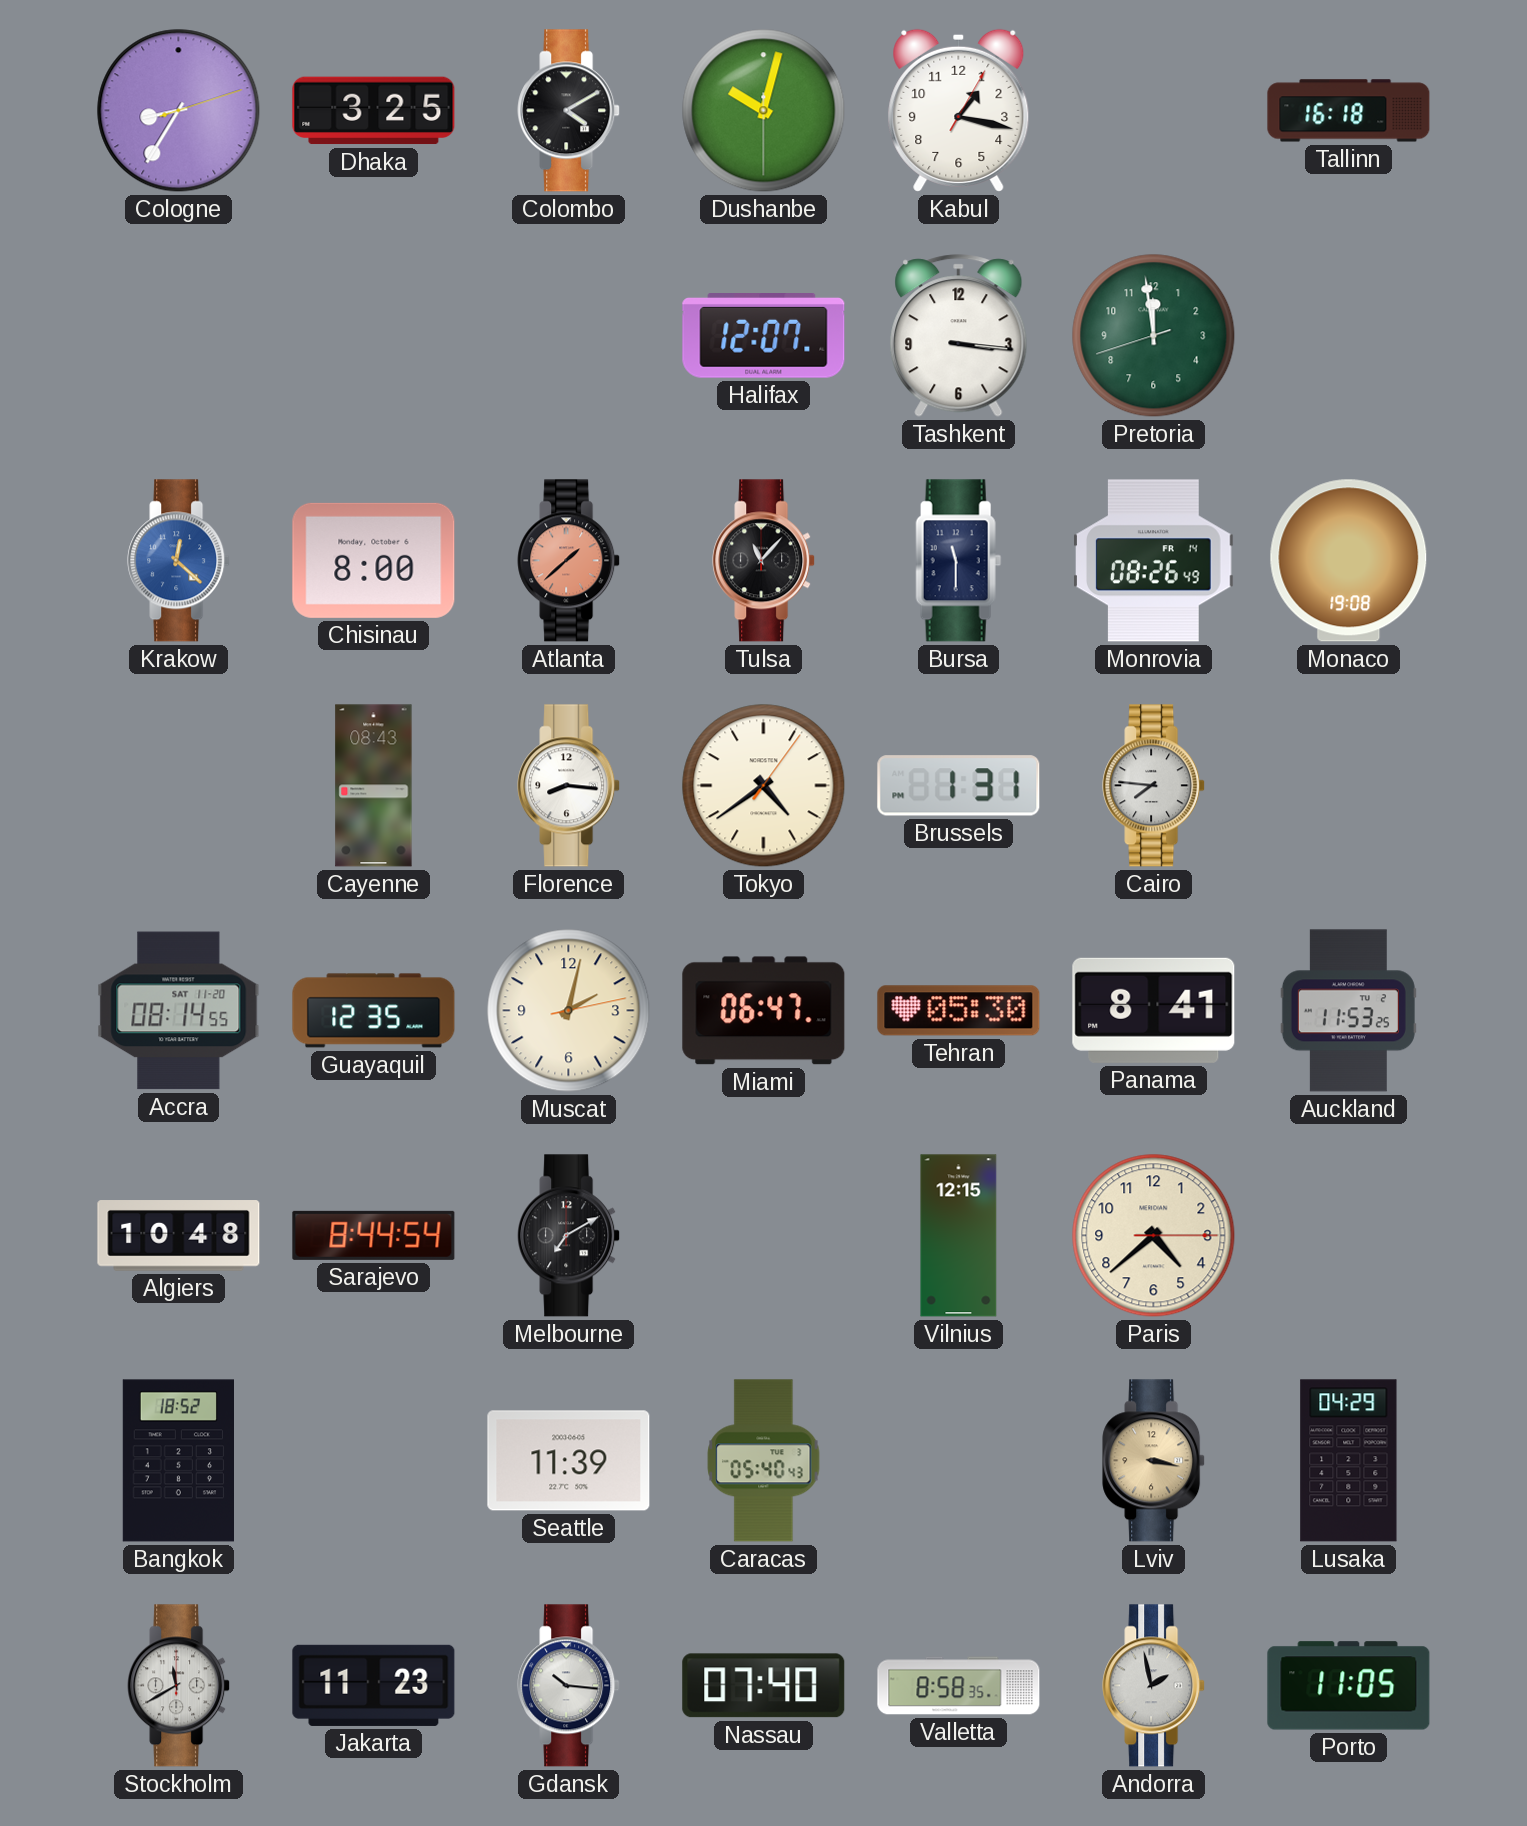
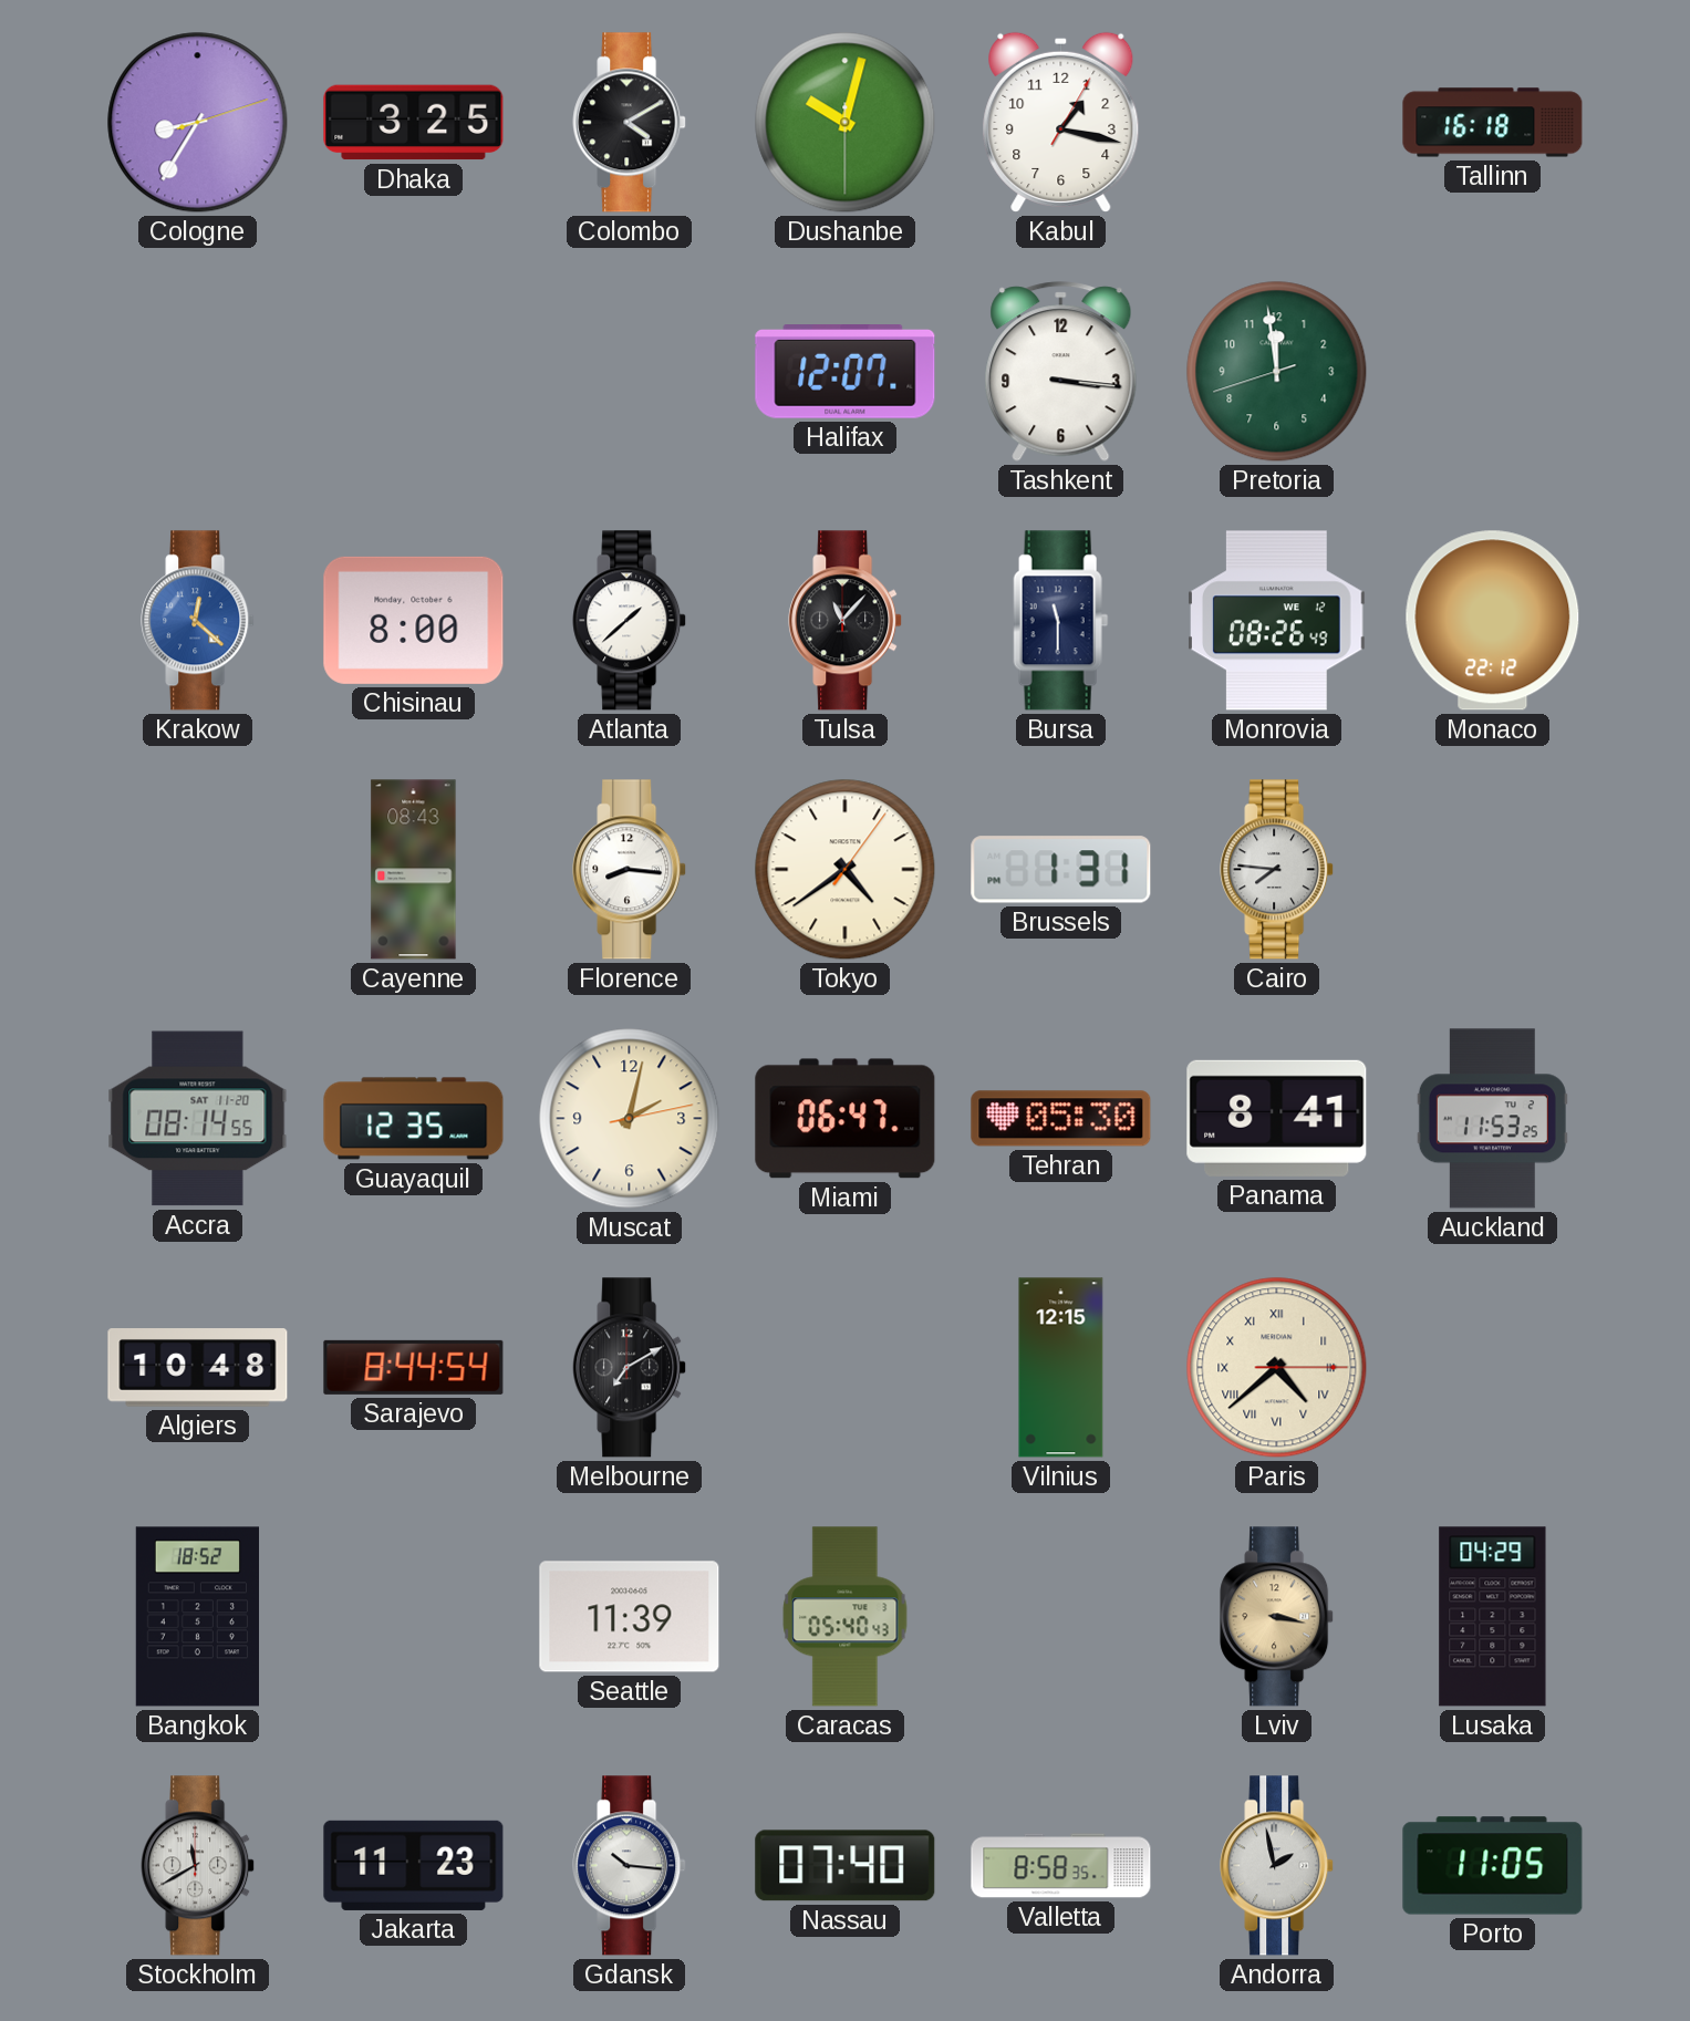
Atlanta dial: salmon -> white (630, 621)
Monrovia date: FR 14 -> WE 12 (1277, 621)
Monaco: 19:08 -> 22:12 (1493, 621)
Paris numerals: Arabic -> Roman (1277, 1368)
